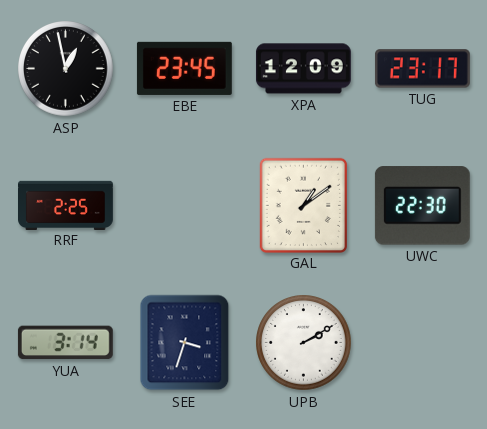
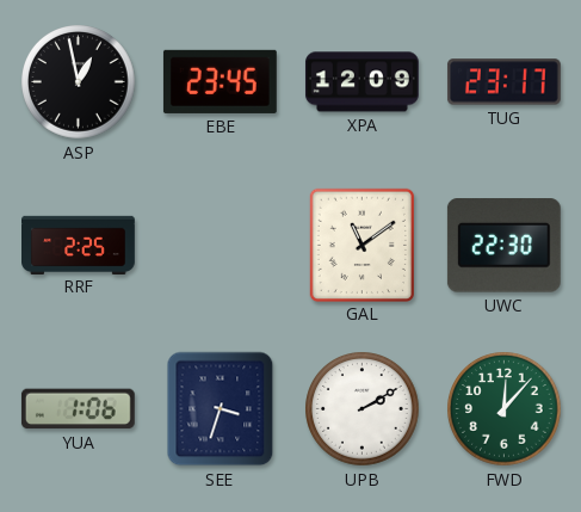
GAL: 1:09 -> 11:09 (361, 245)
YUA: 3:14 -> 1:06 (78, 409)
FWD: none -> 12:07 (505, 409)
